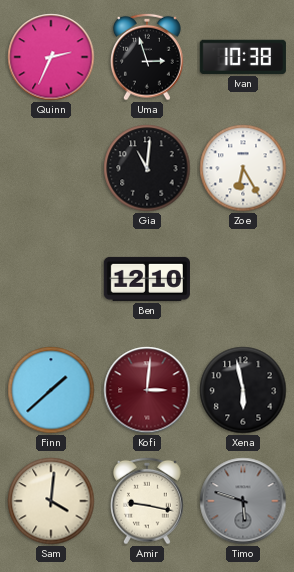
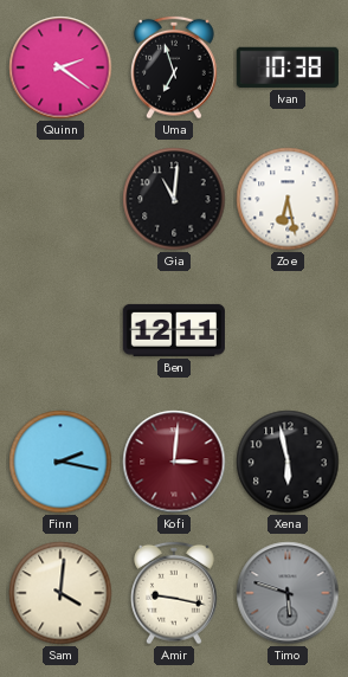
Quinn: 2:34 -> 2:21 (60, 67)
Uma: 2:57 -> 6:57 (175, 67)
Zoe: 6:25 -> 6:28 (288, 199)
Ben: 12:10 -> 12:11 (174, 330)
Finn: 1:38 -> 2:17 (60, 462)
